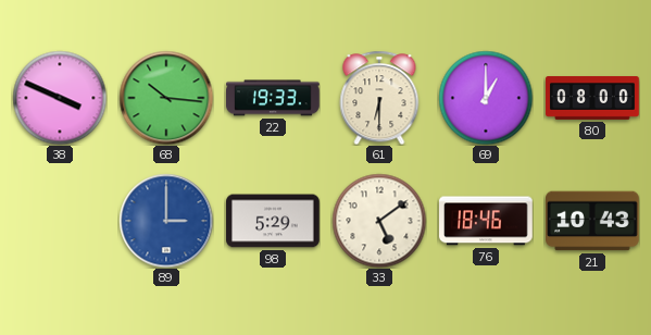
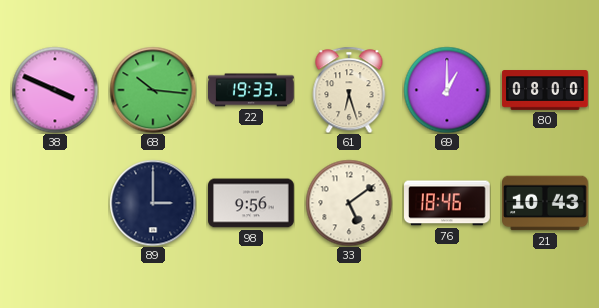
61: 6:30 -> 6:27 (349, 90)
89 dial: blue -> navy (153, 203)
98: 5:29 -> 9:56 (251, 203)
